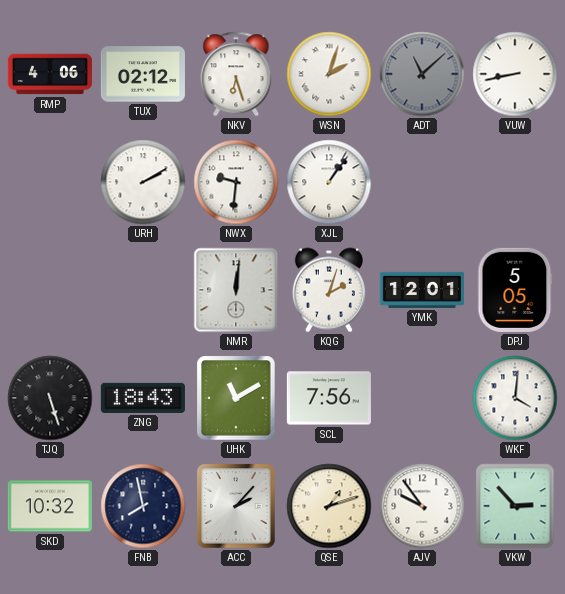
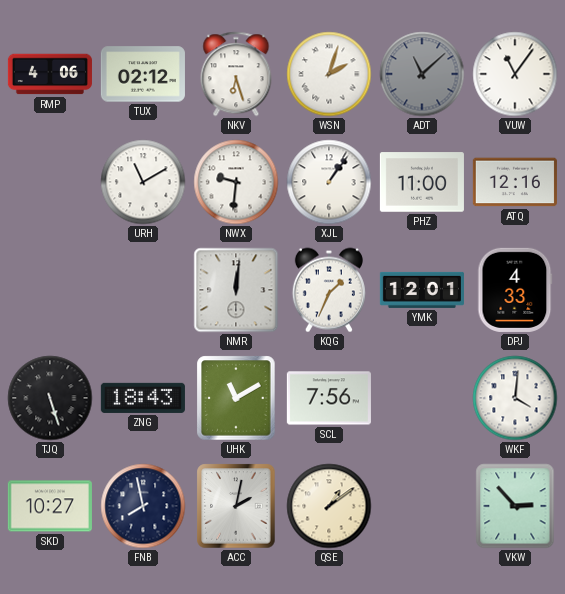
VUW: 8:43 -> 11:06 (515, 74)
URH: 2:10 -> 11:10 (143, 182)
PHZ: none -> 11:00 (422, 182)
ATQ: none -> 12:16 (515, 182)
KQG: 2:03 -> 1:34 (329, 290)
DPJ: 5:05 -> 4:33 (515, 290)
SKD: 10:32 -> 10:27 (50, 506)
ACC: 2:07 -> 2:02 (236, 506)
QSE: 1:12 -> 1:09 (329, 506)
AJV: 9:54 -> none (422, 506)
